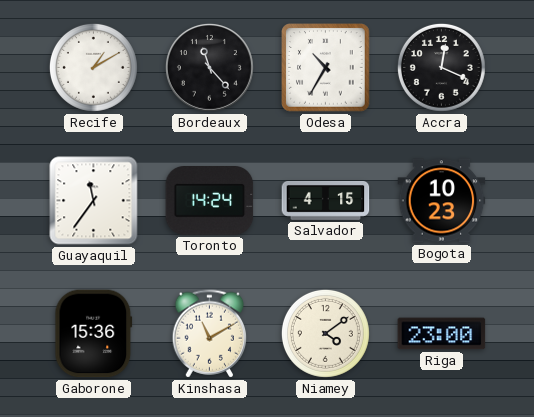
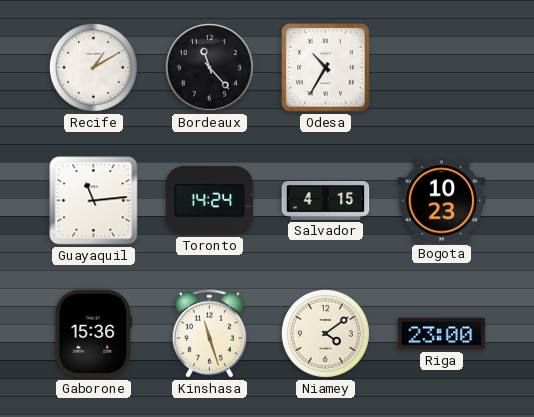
Accra: 12:19 -> none (441, 67)
Guayaquil: 11:36 -> 11:14 (94, 201)
Kinshasa: 11:10 -> 11:27 (210, 334)
